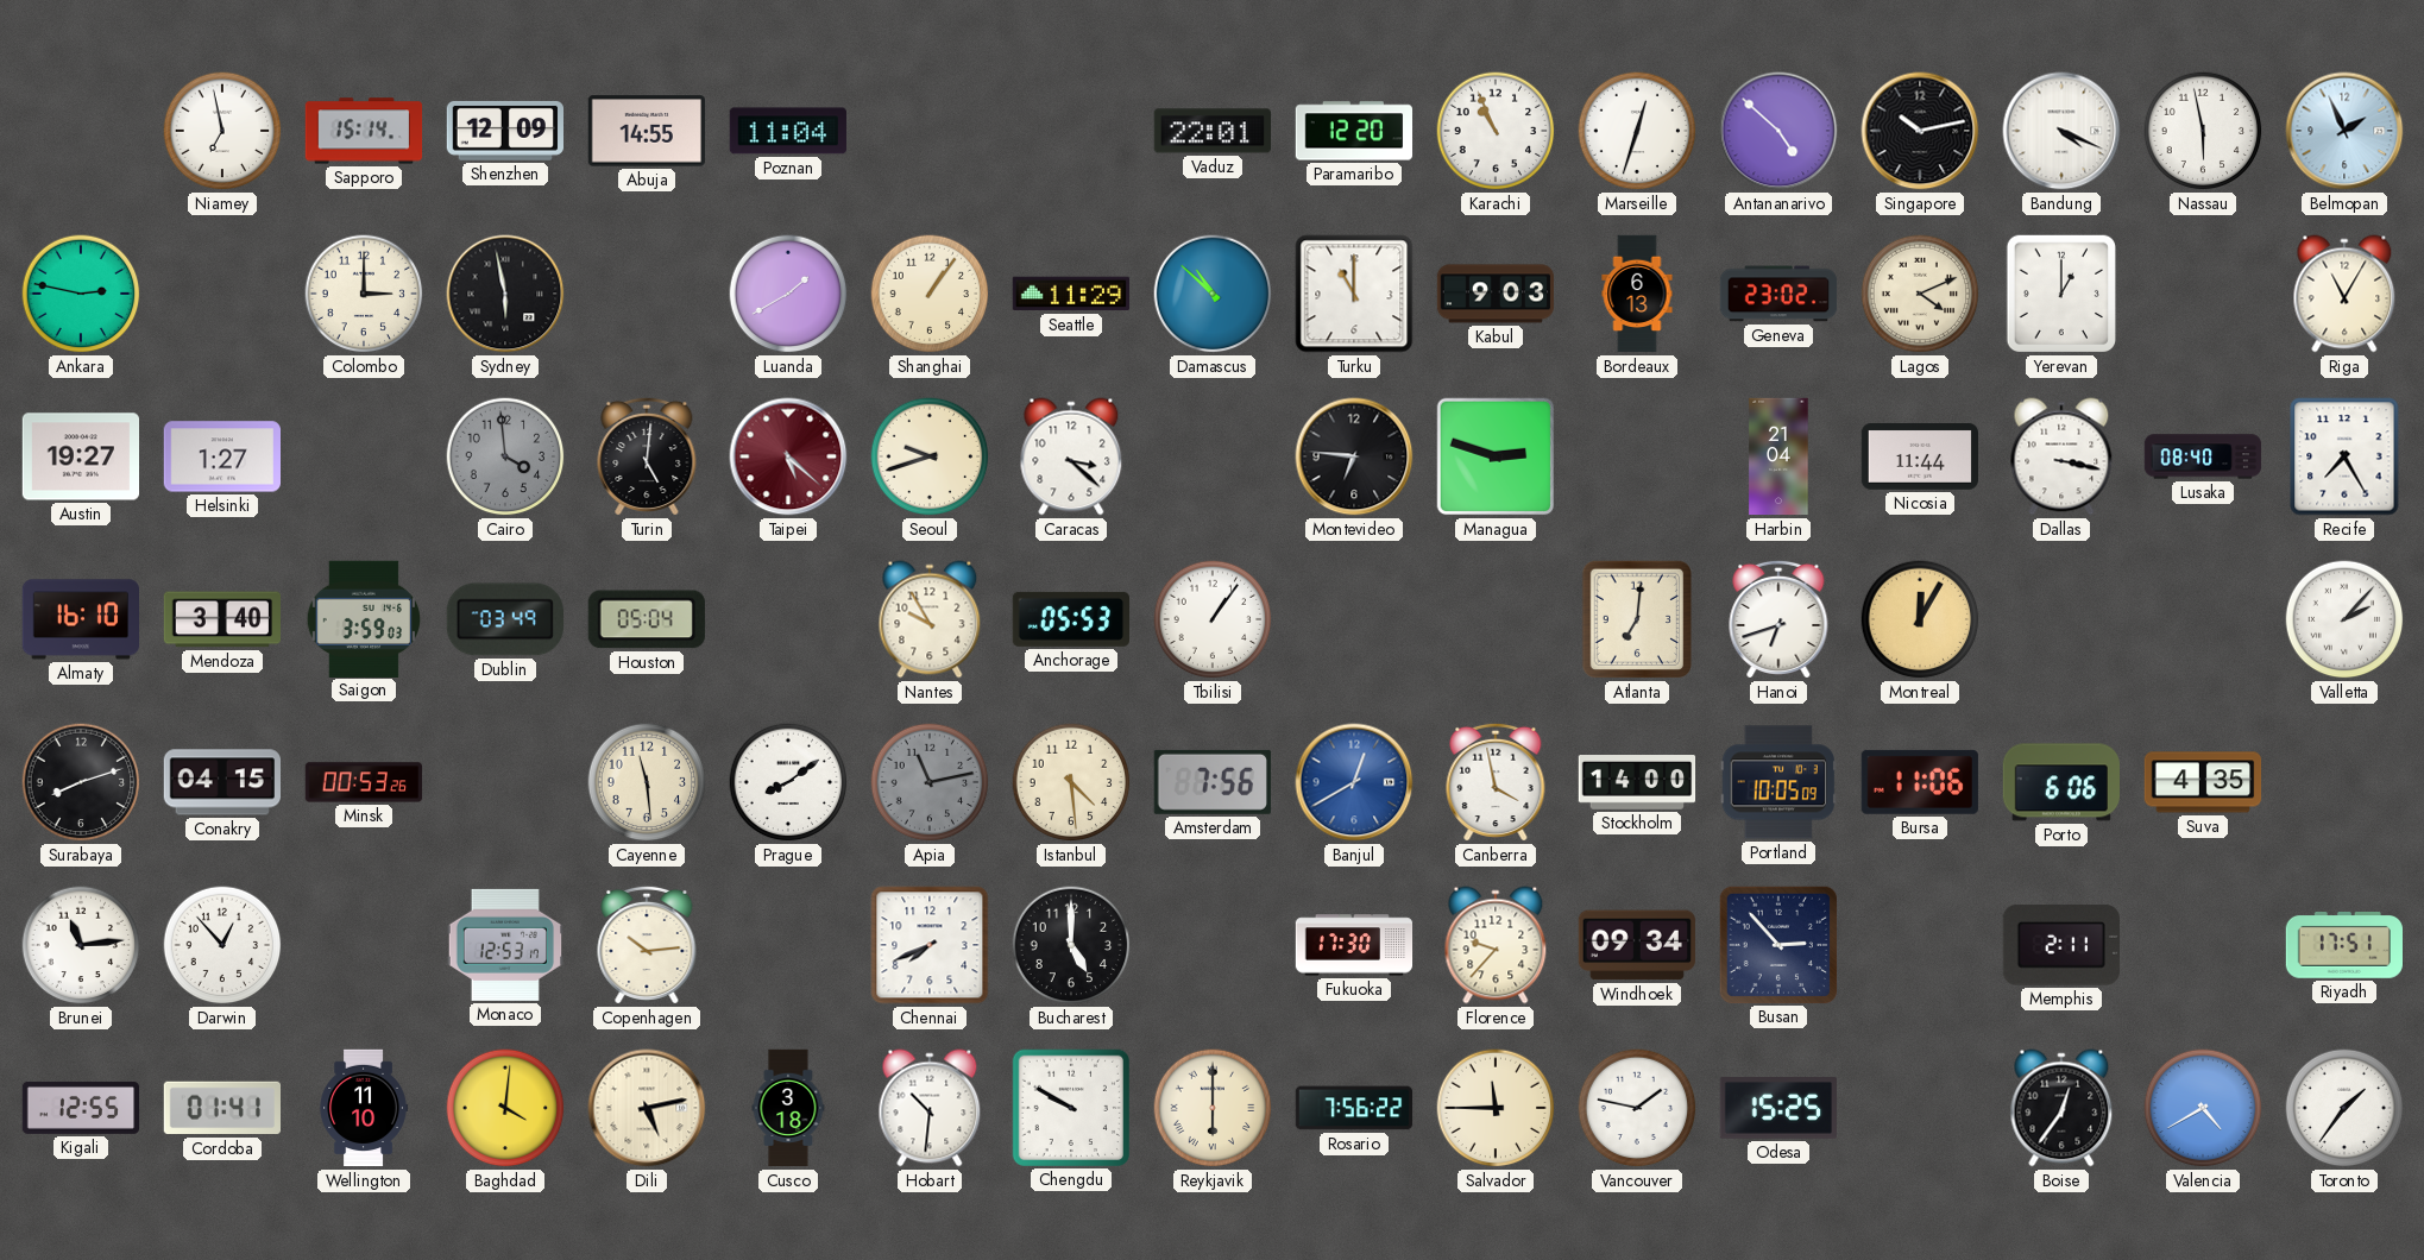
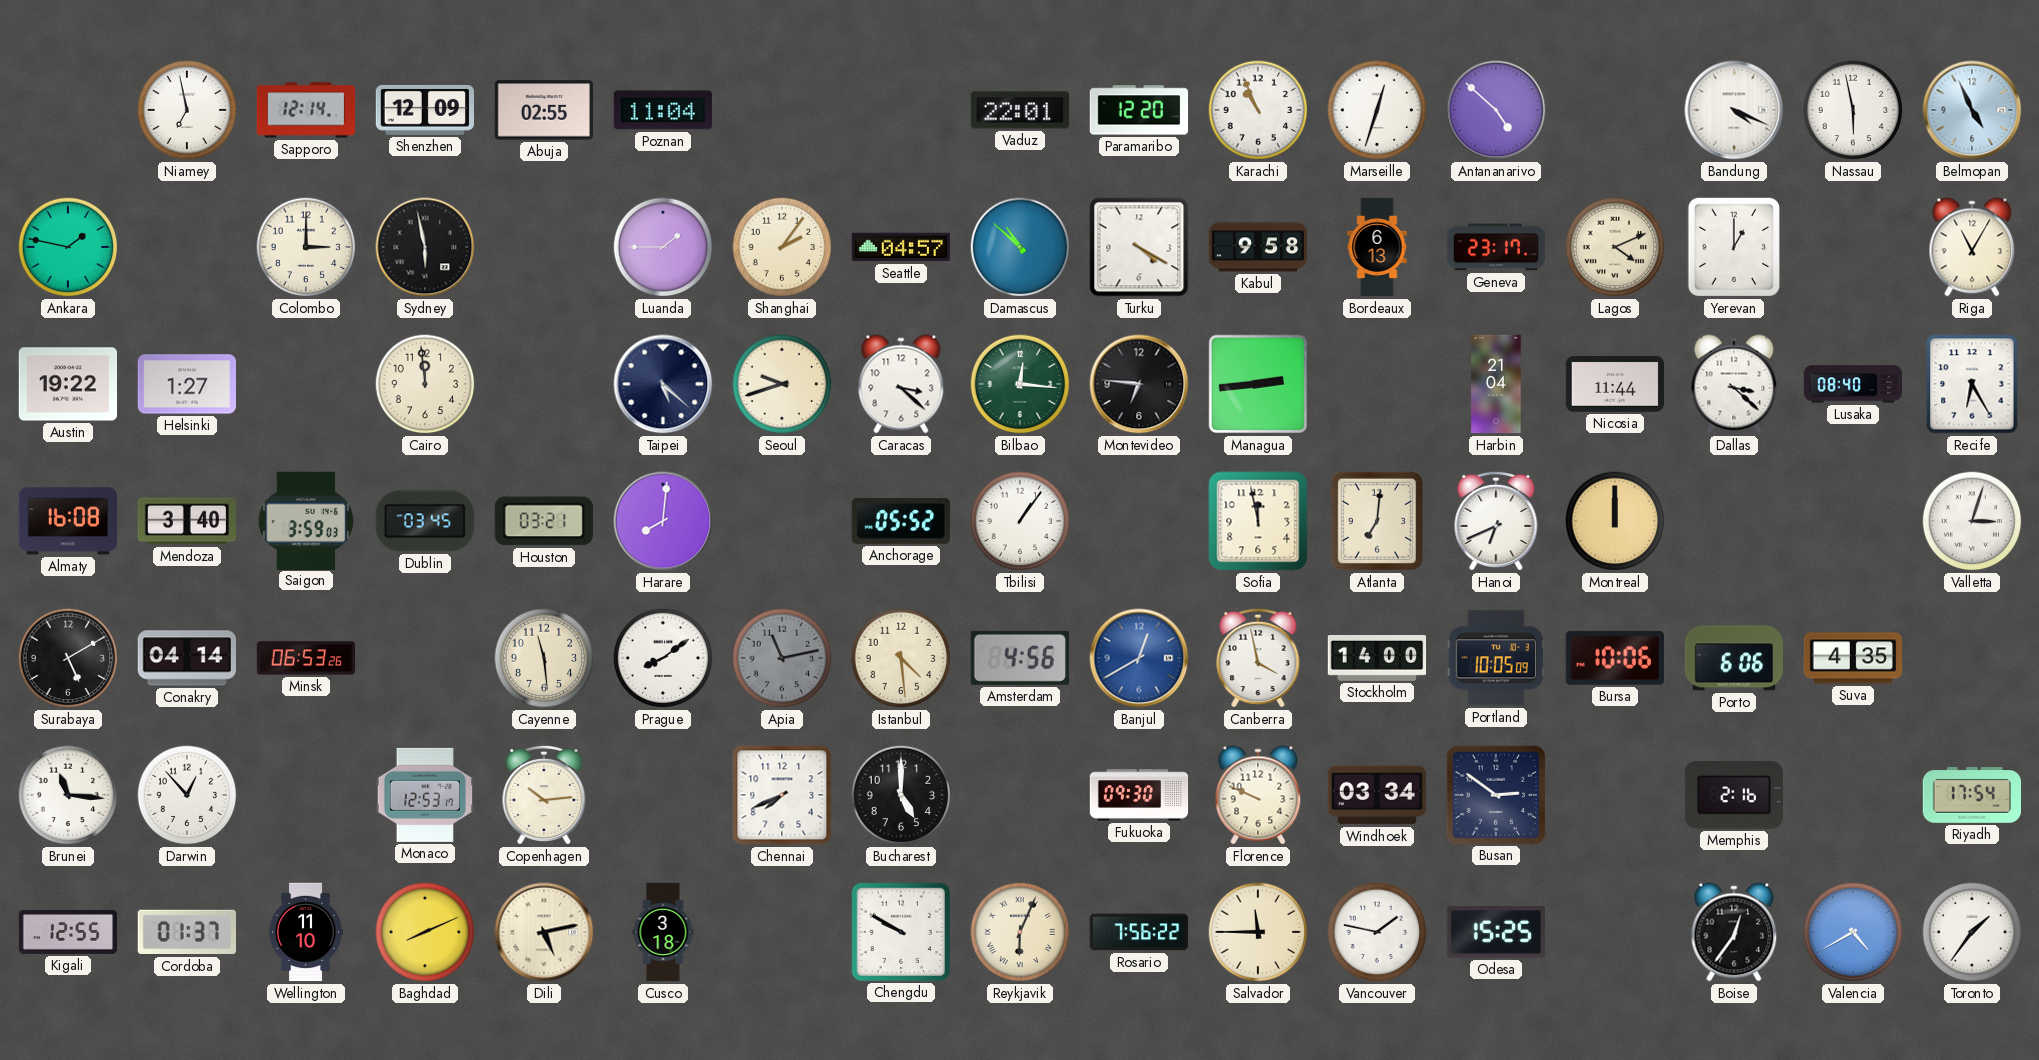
Sapporo: 15:14 -> 12:14 (306, 110)
Abuja: 14:55 -> 02:55 (543, 110)
Singapore: 10:13 -> none (1920, 131)
Belmopan: 1:56 -> 4:56 (1972, 110)
Ankara: 2:47 -> 1:47 (68, 247)
Luanda: 1:40 -> 1:45 (663, 247)
Shanghai: 1:06 -> 2:06 (782, 247)
Seattle: 11:29 -> 04:57 (900, 247)
Turku: 11:00 -> 4:20 (1139, 247)
Kabul: 9:03 -> 9:58 (1258, 247)
Geneva: 23:02 -> 23:17 (1496, 247)
Austin: 19:27 -> 19:22 (67, 384)
Cairo: 3:59 -> 11:59 (425, 384)
Cairo dial: grey -> cream (425, 384)
Turin: 5:01 -> none (647, 456)
Taipei dial: burgundy -> navy (663, 384)
Bilbao: none -> 12:16 (1020, 384)
Managua: 2:48 -> 2:44 (1258, 384)
Dallas: 3:17 -> 3:22 (1734, 384)
Recife: 7:25 -> 6:25 (1972, 384)
Almaty: 16:10 -> 16:08 (67, 521)
Dublin: 03:49 -> 03:45 (425, 521)
Houston: 05:04 -> 03:21 (544, 521)
Harare: none -> 8:01 (663, 521)
Nantes: 9:55 -> none (930, 619)
Anchorage: 05:53 -> 05:52 (900, 521)
Sofia: none -> 11:58 (1258, 521)
Hanoi: 6:42 -> 6:41 (1496, 521)
Montreal: 12:05 -> 12:00 (1615, 521)
Valletta: 2:07 -> 3:03 (1972, 521)
Surabaya: 8:12 -> 5:10 (68, 658)
Conakry: 04:15 -> 04:14 (186, 658)
Minsk: 00:53 -> 06:53 (306, 658)
Amsterdam: 7:56 -> 4:56 (1020, 658)
Bursa: 11:06 -> 10:06 (1615, 658)
Brunei: 11:14 -> 11:16 (68, 795)
Fukuoka: 17:30 -> 09:30 (1139, 795)
Florence: 9:37 -> 9:49 (1258, 795)
Windhoek: 09:34 -> 03:34 (1377, 795)
Busan: 2:53 -> 2:51 (1495, 794)
Memphis: 2:11 -> 2:16 (1734, 795)
Riyadh: 17:51 -> 17:54 (1971, 796)
Cordoba: 01:41 -> 01:37 (186, 932)
Baghdad: 4:01 -> 8:11 (425, 932)
Hobart: 10:31 -> none (930, 1108)
Reykjavik: 6:00 -> 6:04 (1020, 932)
